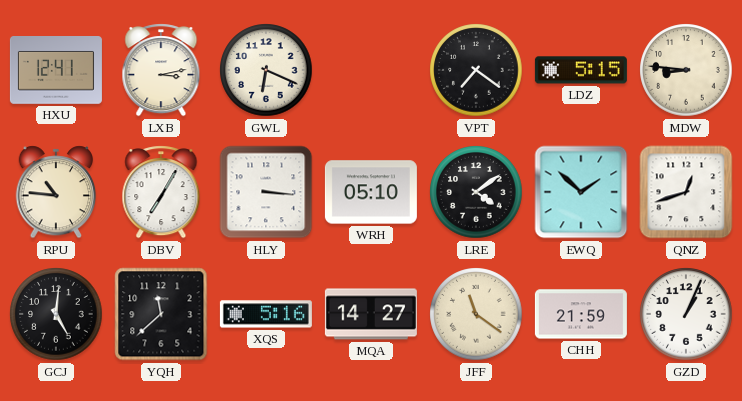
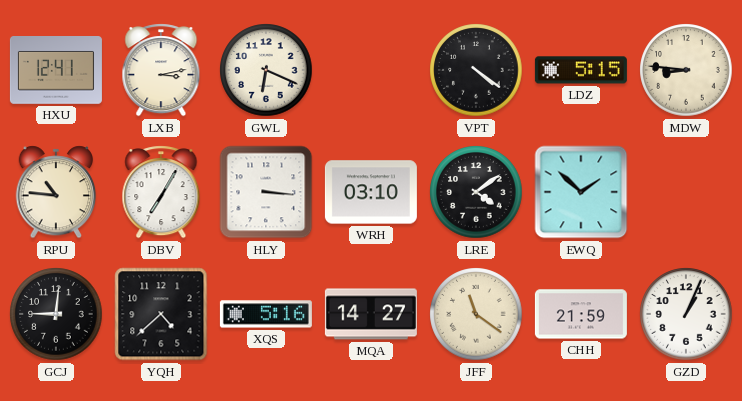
VPT: 7:21 -> 4:21 (476, 70)
WRH: 05:10 -> 03:10 (371, 192)
QNZ: 12:42 -> none (686, 192)
GCJ: 5:01 -> 9:01 (56, 314)
YQH: 11:38 -> 4:38 (161, 314)
